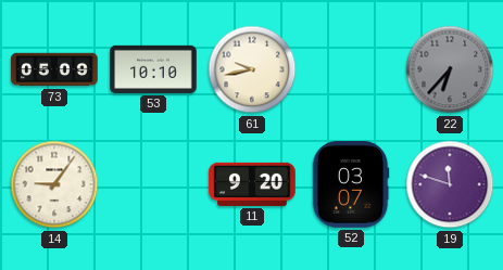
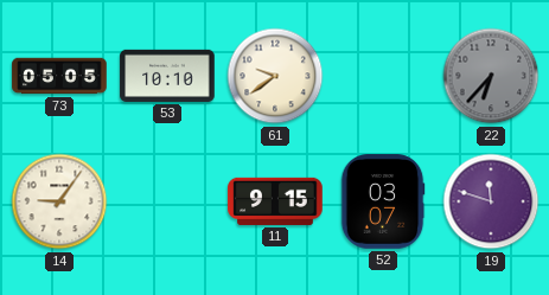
73: 05:09 -> 05:05 (59, 76)
61: 9:43 -> 9:39 (275, 76)
11: 9:20 -> 9:15 (275, 201)
